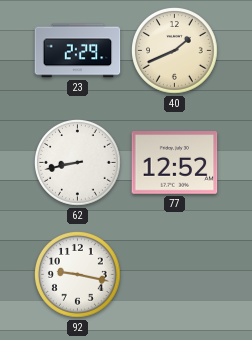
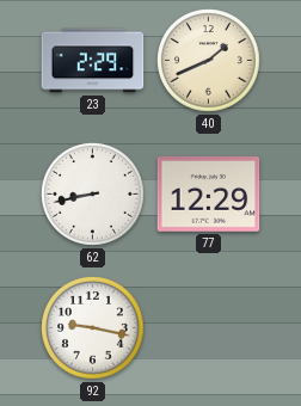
77: 12:52 -> 12:29 (209, 195)
